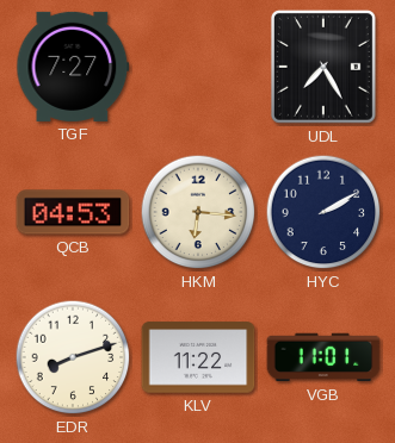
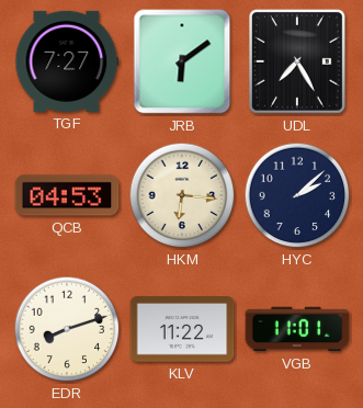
JRB: none -> 6:09 (182, 61)
HYC: 2:10 -> 2:08 (297, 195)
